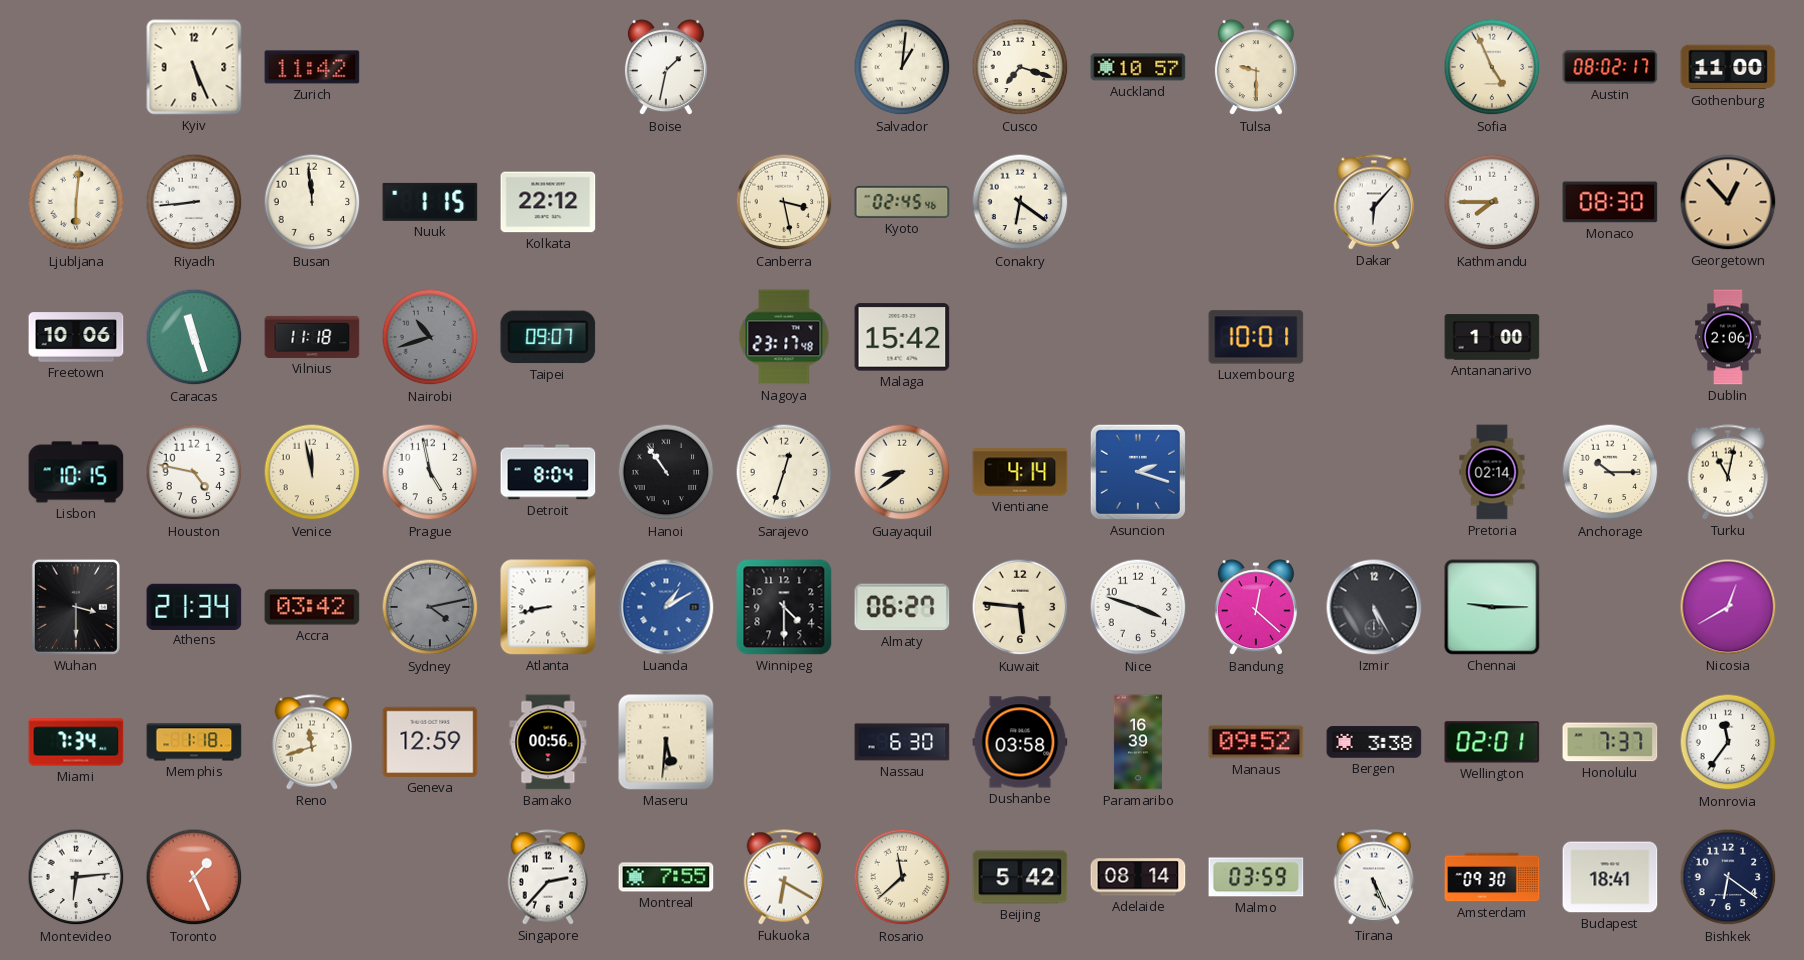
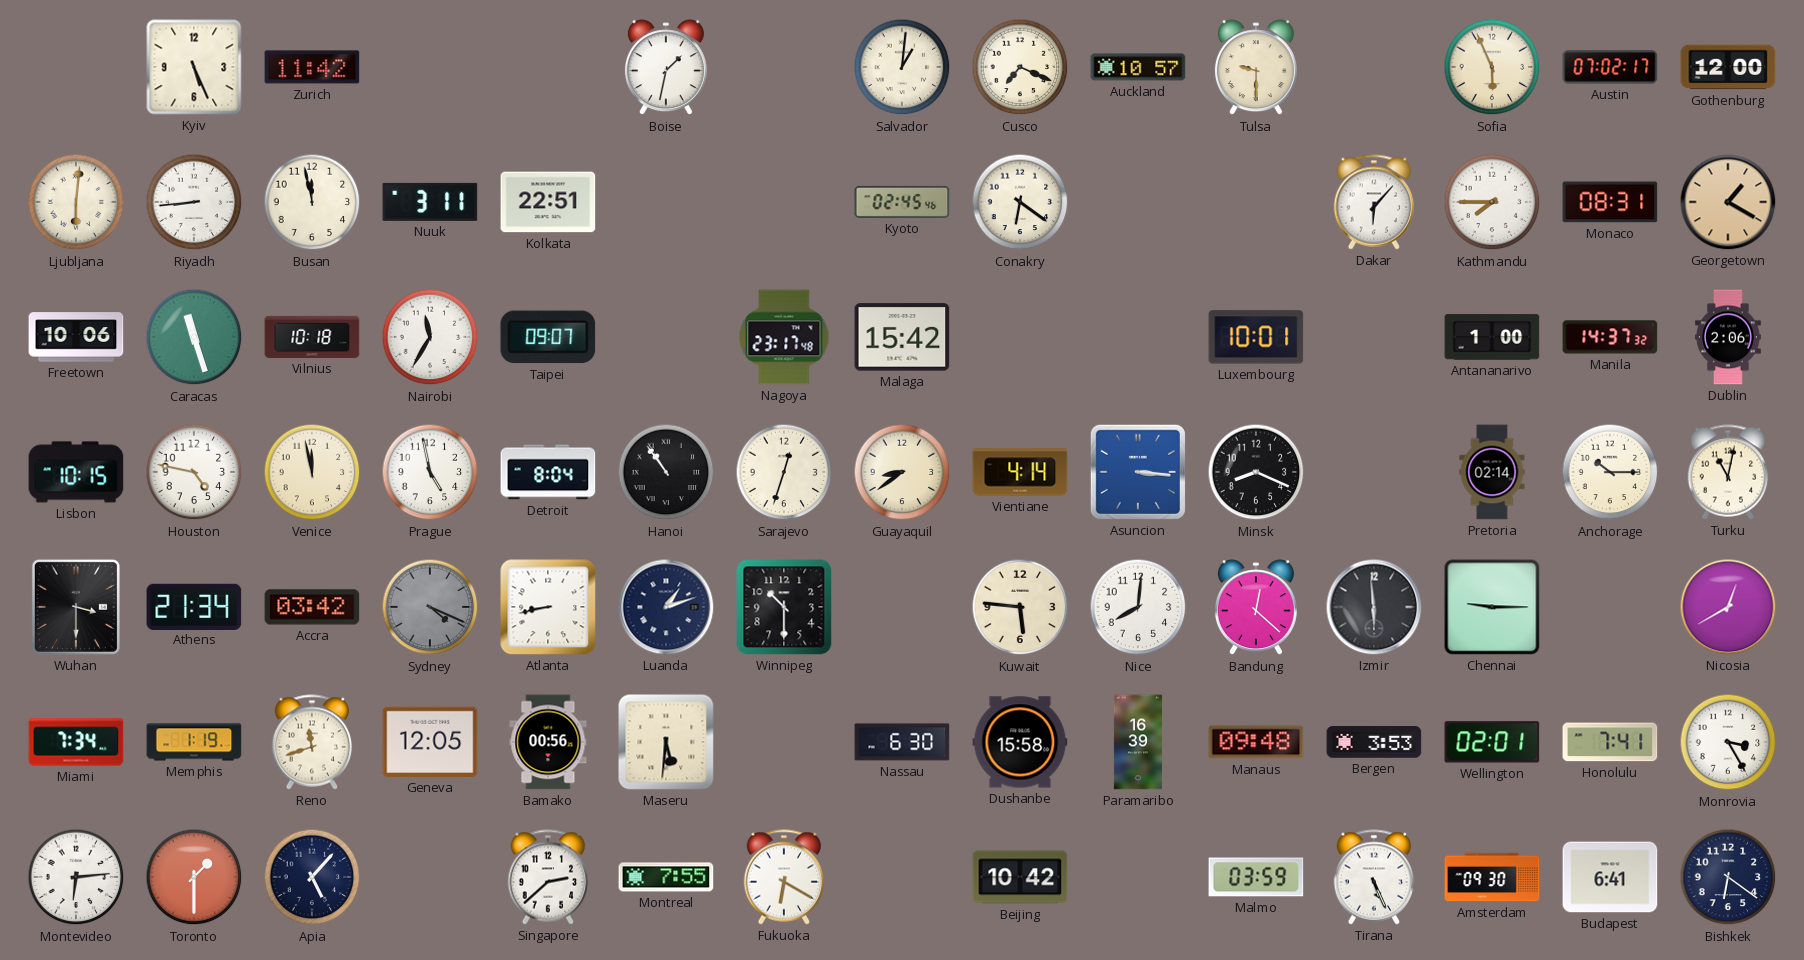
Cusco: 7:18 -> 7:19 (1020, 67)
Sofia: 4:56 -> 5:56 (1492, 67)
Austin: 08:02 -> 07:02 (1610, 67)
Gothenburg: 11:00 -> 12:00 (1728, 67)
Busan: 11:59 -> 11:58 (312, 202)
Nuuk: 1:15 -> 3:11 (430, 202)
Kolkata: 22:12 -> 22:51 (548, 202)
Canberra: 3:28 -> none (784, 202)
Monaco: 08:30 -> 08:31 (1610, 202)
Georgetown: 12:53 -> 1:20 (1728, 202)
Vilnius: 11:18 -> 10:18 (312, 337)
Nairobi: 10:42 -> 11:35 (430, 337)
Nairobi dial: grey -> white (430, 337)
Manila: none -> 14:37 (1610, 337)
Asuncion: 2:18 -> 3:16 (1138, 472)
Minsk: none -> 8:19 (1256, 472)
Sydney: 4:13 -> 4:19 (430, 607)
Luanda: 1:10 -> 1:12 (666, 607)
Luanda dial: blue -> navy (666, 607)
Winnipeg: 4:30 -> 10:30 (784, 607)
Almaty: 06:27 -> none (902, 607)
Nice: 3:48 -> 8:01 (1138, 607)
Izmir: 5:25 -> 5:59 (1374, 607)
Memphis: 1:18 -> 1:19 (194, 742)
Geneva: 12:59 -> 12:05 (430, 742)
Dushanbe: 03:58 -> 15:58 (1020, 742)
Manaus: 09:52 -> 09:48 (1256, 742)
Bergen: 3:38 -> 3:53 (1374, 742)
Honolulu: 7:37 -> 7:41 (1610, 742)
Monrovia: 11:36 -> 3:25 (1728, 742)
Toronto: 1:26 -> 1:30 (194, 877)
Apia: none -> 5:07 (312, 877)
Singapore: 2:37 -> 2:38 (548, 877)
Rosario: 11:38 -> none (902, 877)
Beijing: 5:42 -> 10:42 (1020, 877)
Adelaide: 08:14 -> none (1138, 877)
Budapest: 18:41 -> 6:41 (1610, 877)
